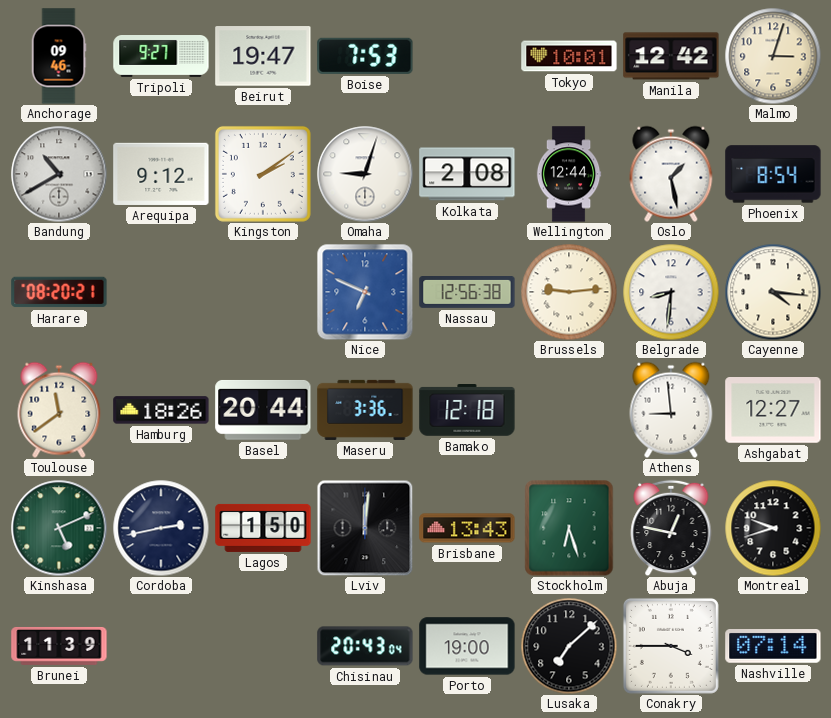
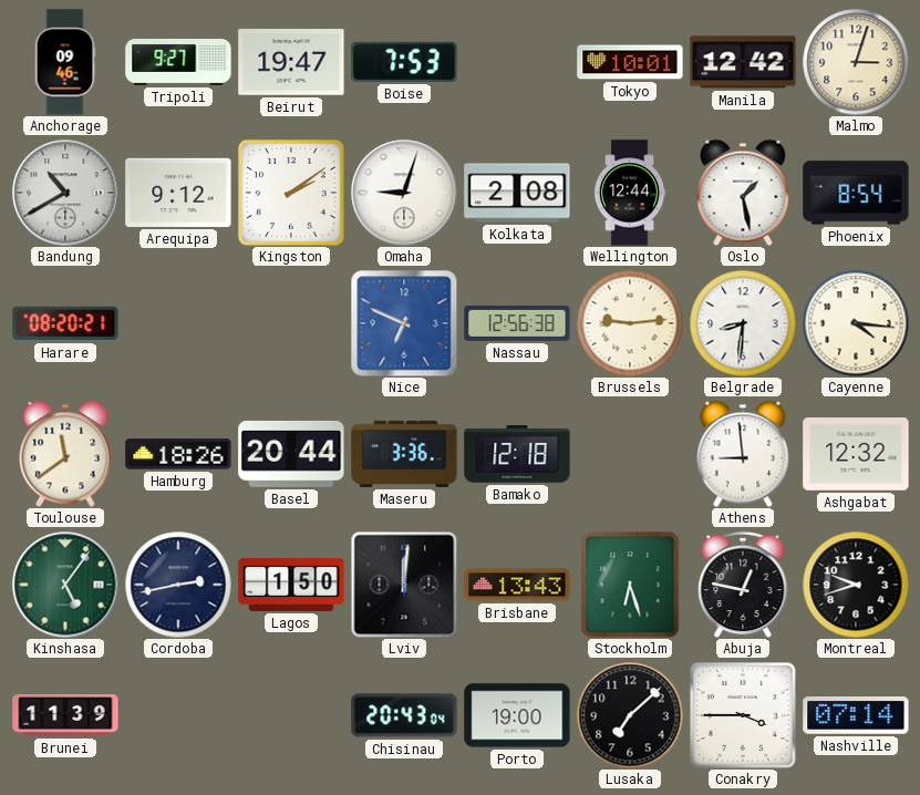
Ashgabat: 12:27 -> 12:32 (856, 454)
Kinshasa: 5:11 -> 5:06 (65, 585)
